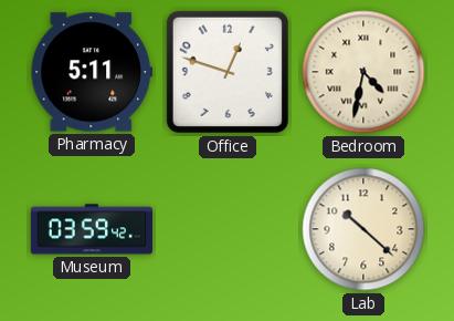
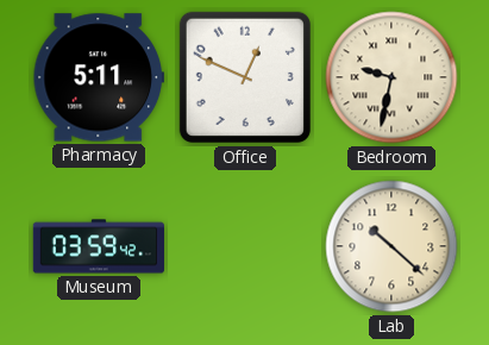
Office: 12:48 -> 12:49 (245, 77)
Bedroom: 4:32 -> 9:32 (391, 77)
